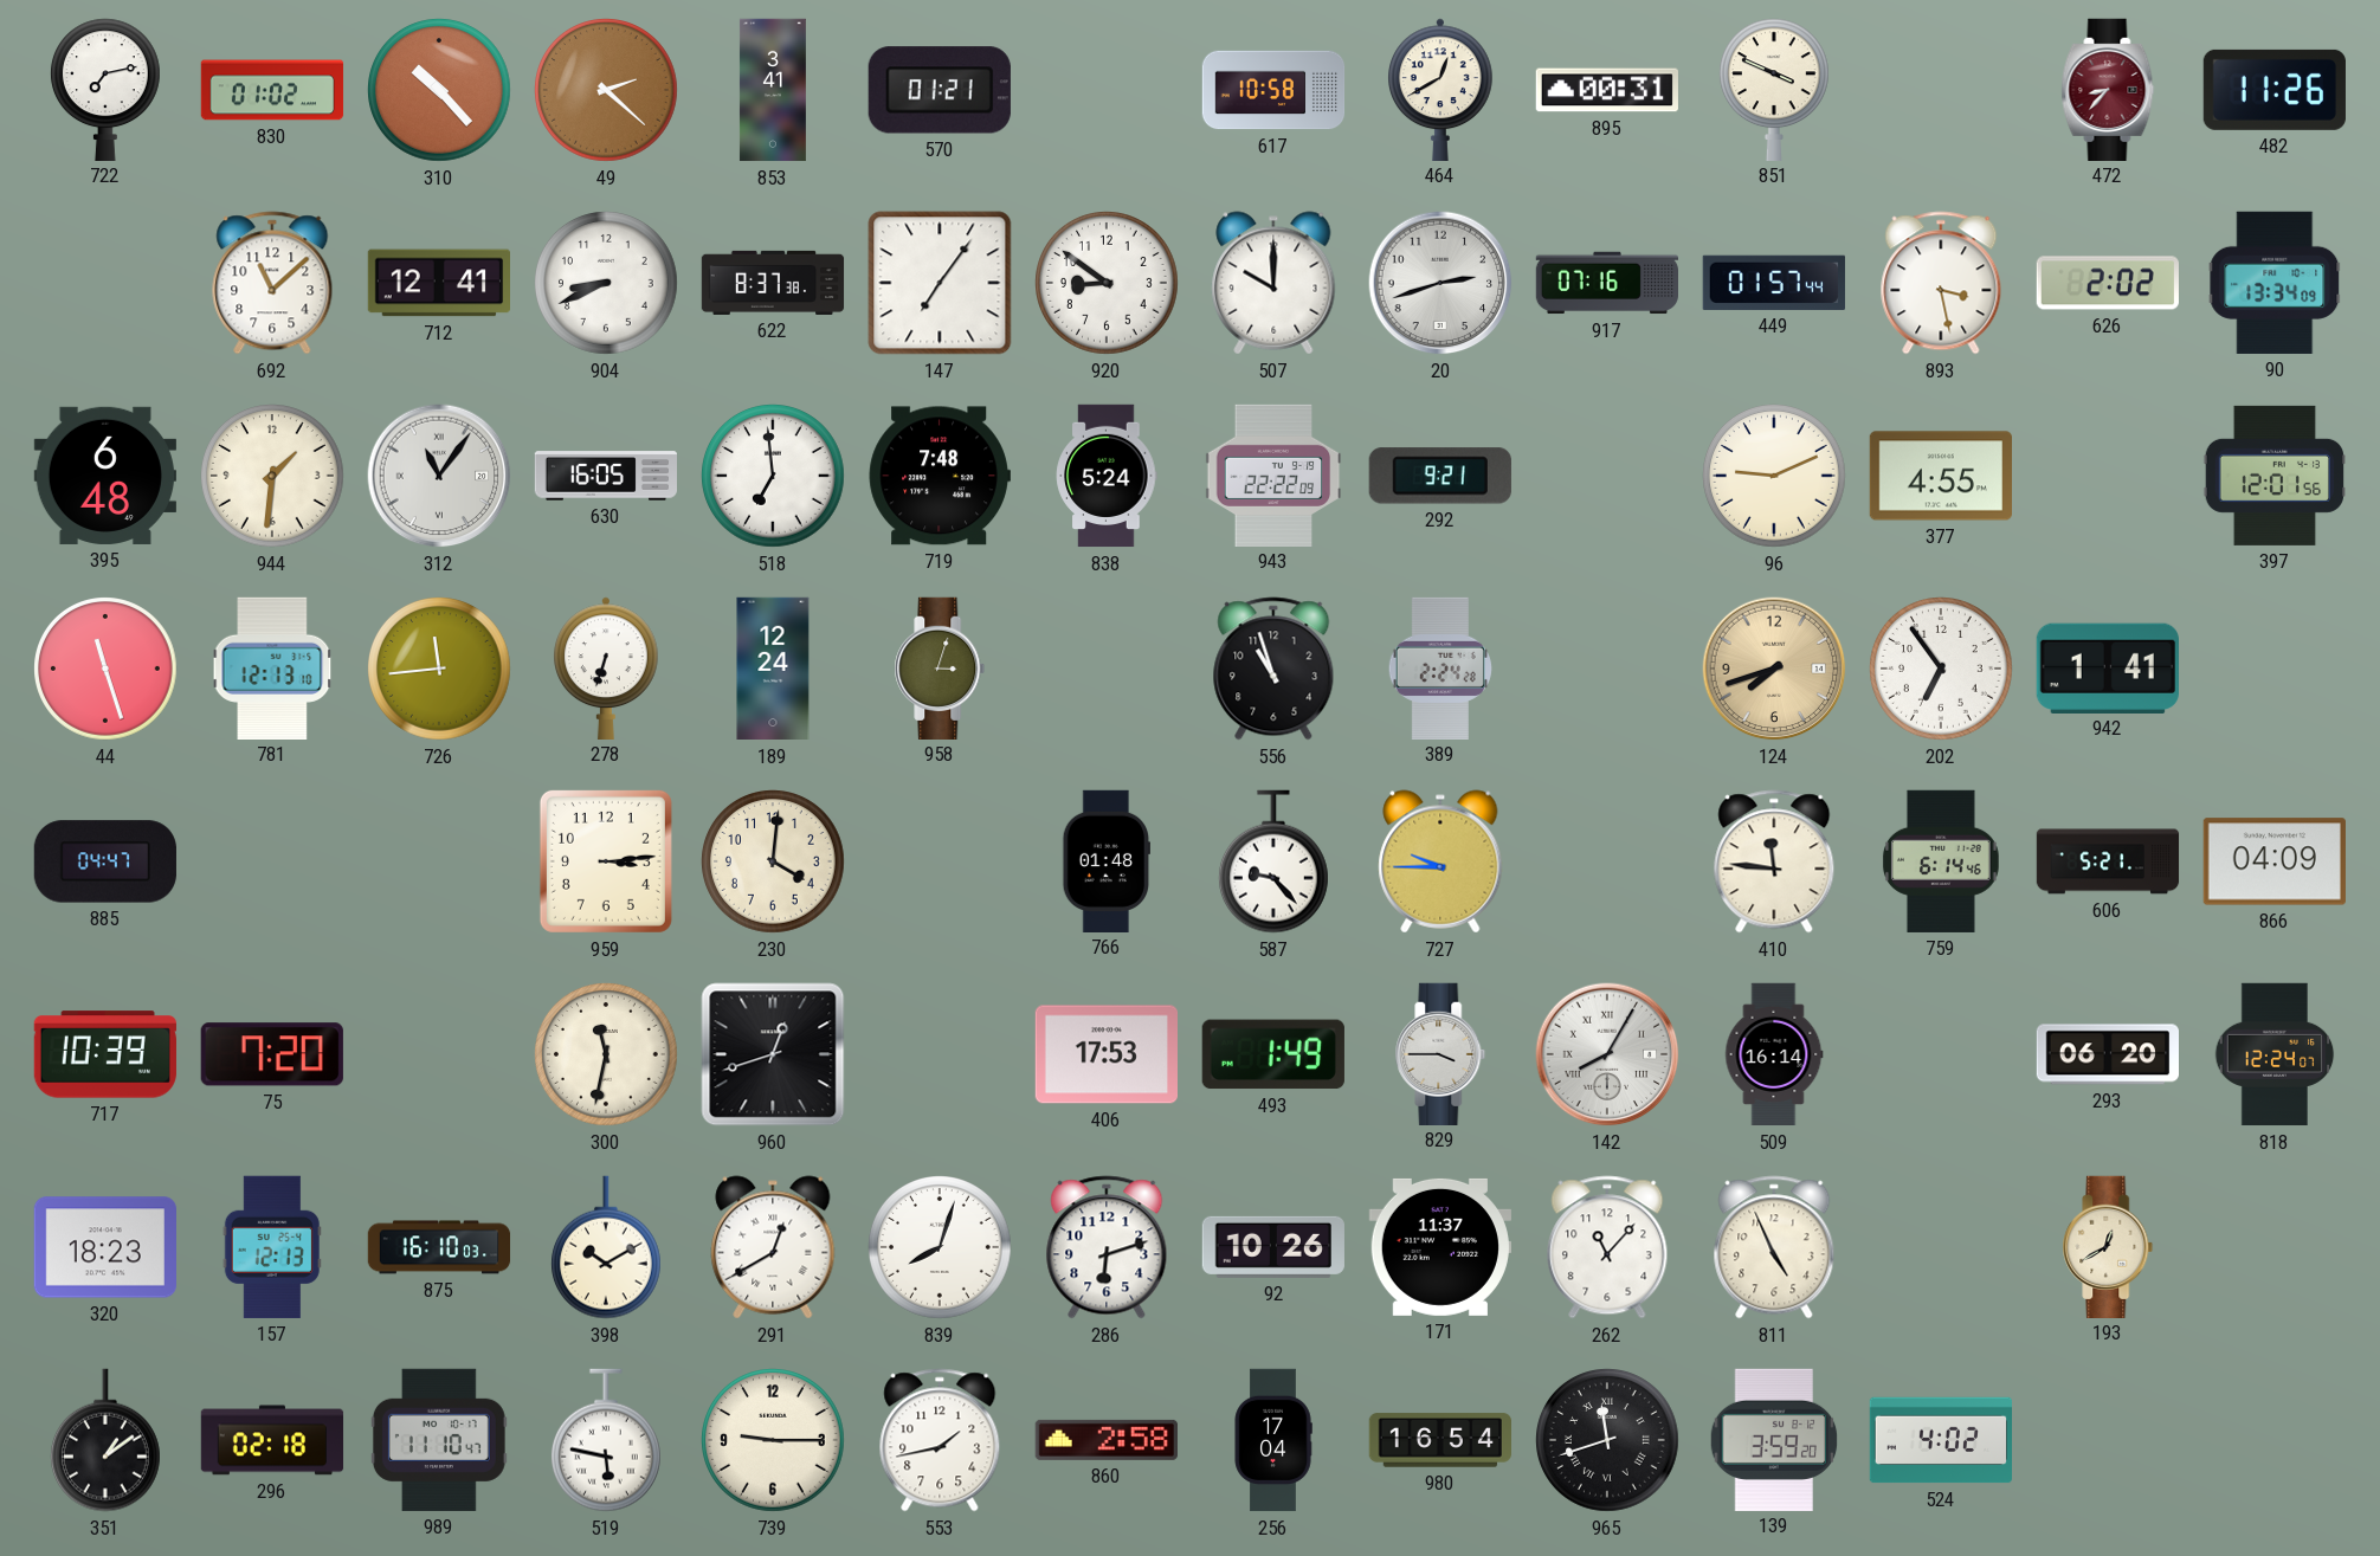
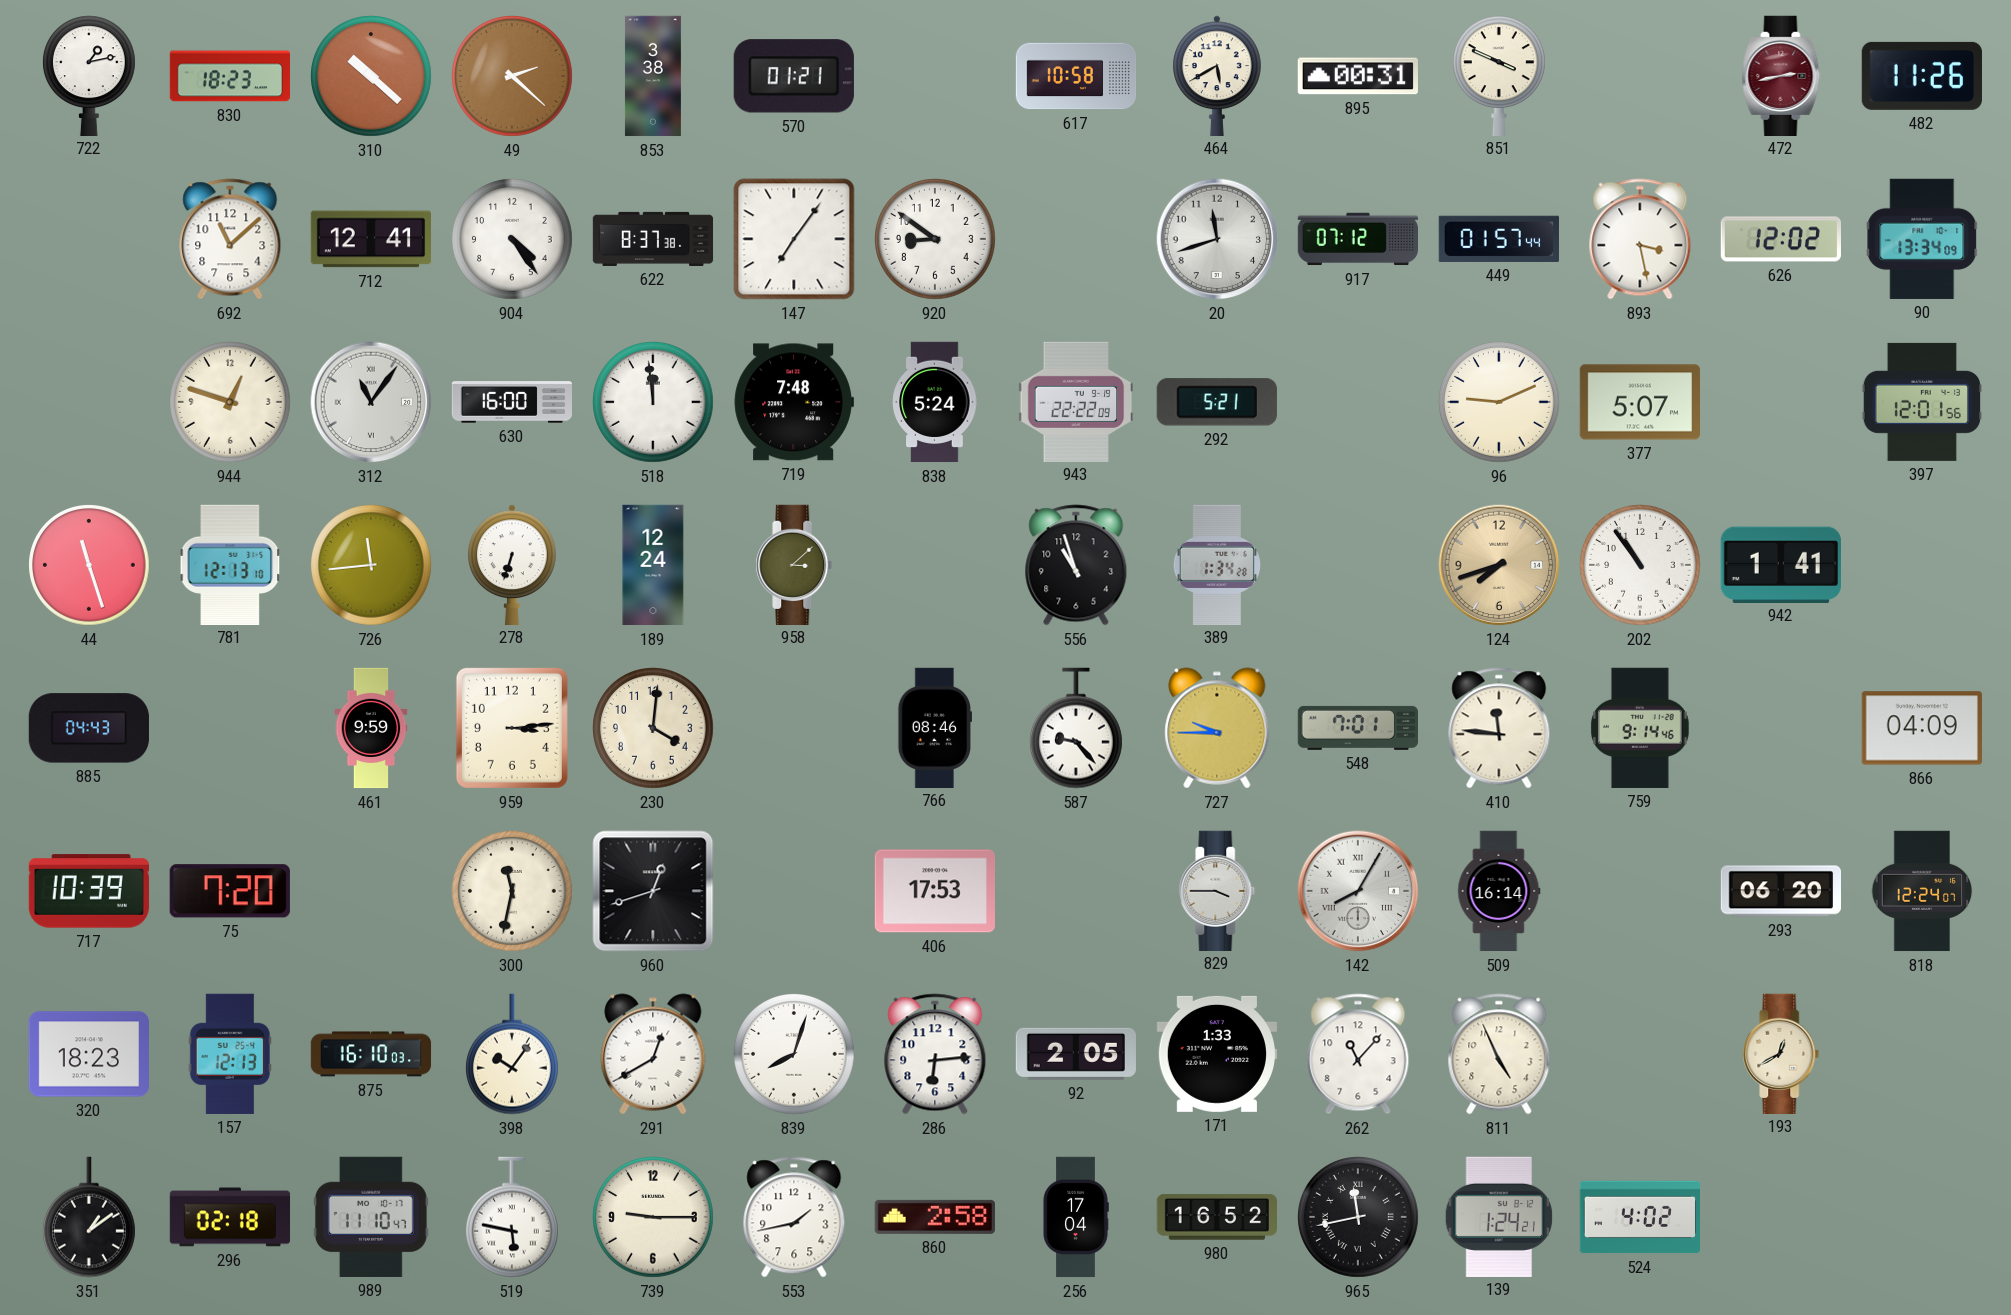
722: 7:13 -> 1:13 (89, 75)
830: 01:02 -> 18:23 (230, 76)
310: 10:23 -> 10:22 (372, 77)
853: 3:41 -> 3:38 (653, 76)
464: 12:40 -> 5:40 (1218, 75)
472: 8:37 -> 2:43 (1781, 75)
904: 8:41 -> 4:24 (513, 240)
507: 10:00 -> none (1273, 283)
20: 2:42 -> 11:42 (1217, 239)
917: 07:16 -> 07:12 (1357, 239)
626: 2:02 -> 12:02 (1780, 239)
395: 6:48 -> none (104, 476)
944: 1:31 -> 12:48 (231, 403)
630: 16:05 -> 16:00 (511, 402)
518: 6:59 -> 11:59 (654, 403)
292: 9:21 -> 5:21 (1217, 402)
377: 4:55 -> 5:07 (1639, 402)
958: 3:03 -> 3:08 (794, 564)
389: 2:24 -> 1:34 (1217, 564)
202: 6:54 -> 10:54 (1641, 566)
885: 04:47 -> 04:43 (89, 728)
461: none -> 9:59 (371, 728)
766: 01:48 -> 08:46 (934, 727)
548: none -> 7:01 (1358, 728)
759: 6:14 -> 9:14 (1641, 728)
606: 5:21 -> none (2108, 861)
493: 1:49 -> none (1273, 1054)
398: 10:10 -> 10:06 (512, 1054)
286: 6:12 -> 6:14 (935, 1054)
92: 10:26 -> 2:05 (1076, 1054)
171: 11:37 -> 1:33 (1217, 1054)
980: 16:54 -> 16:52 (1216, 1217)
965: 11:42 -> 11:43 (1359, 1218)
139: 3:59 -> 1:24 (1499, 1216)
